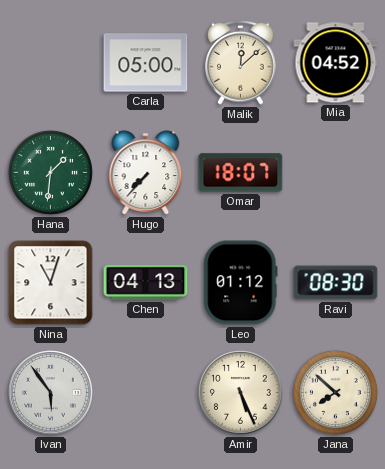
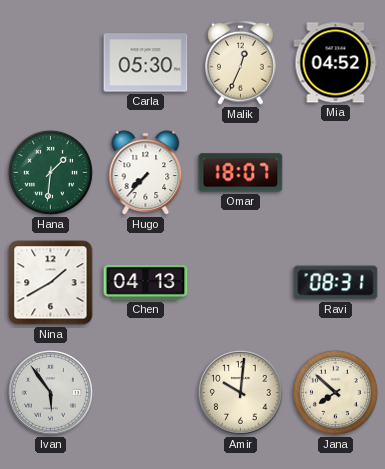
Carla: 05:00 -> 05:30 (146, 63)
Malik: 12:08 -> 12:34 (241, 62)
Nina: 11:03 -> 1:40 (51, 283)
Leo: 01:12 -> none (241, 283)
Ravi: 08:30 -> 08:31 (336, 283)
Amir: 5:26 -> 10:01 (241, 393)
